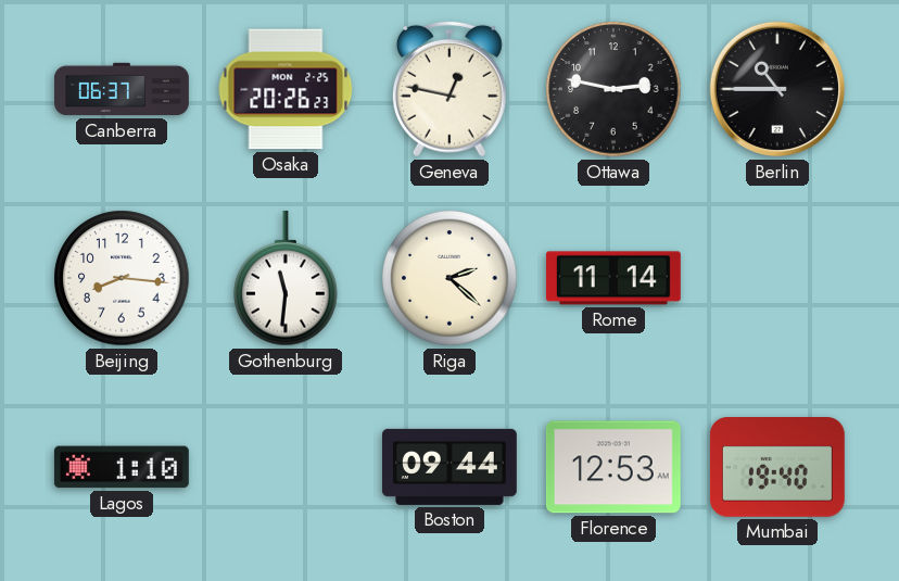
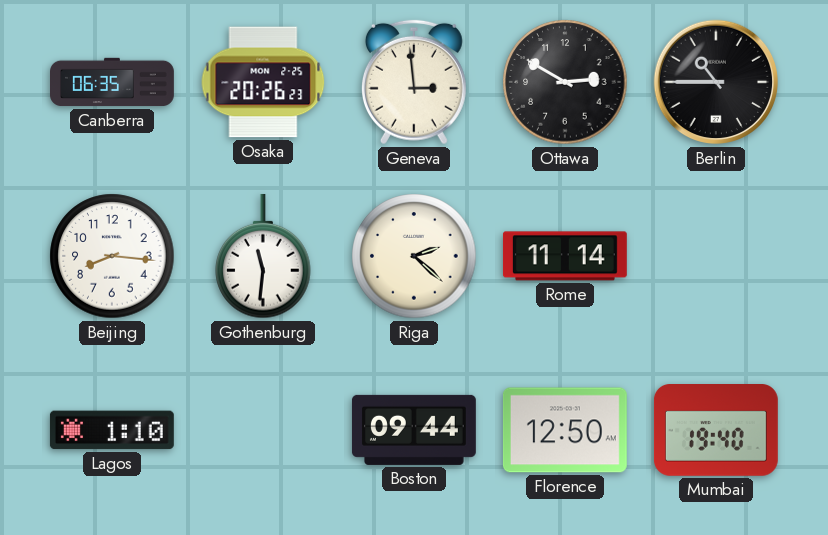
Canberra: 06:37 -> 06:35 (113, 82)
Geneva: 12:47 -> 2:59 (414, 82)
Ottawa: 2:47 -> 2:50 (565, 82)
Florence: 12:53 -> 12:50 (565, 430)
